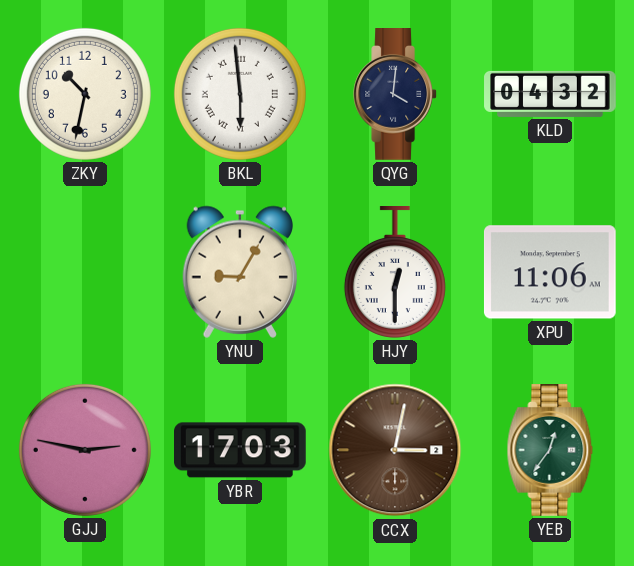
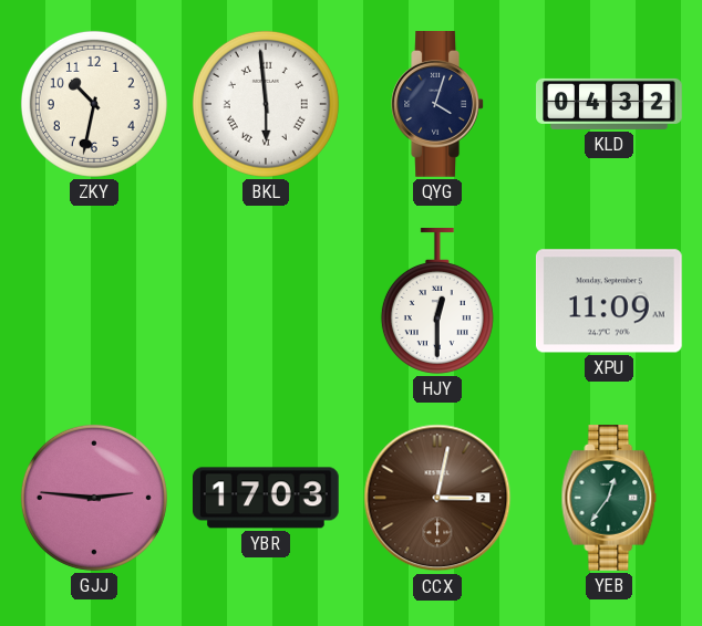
QYG: 4:01 -> 4:03 (437, 105)
YNU: 9:05 -> none (239, 272)
XPU: 11:06 -> 11:09 (609, 301)
GJJ: 2:47 -> 2:46 (94, 498)
